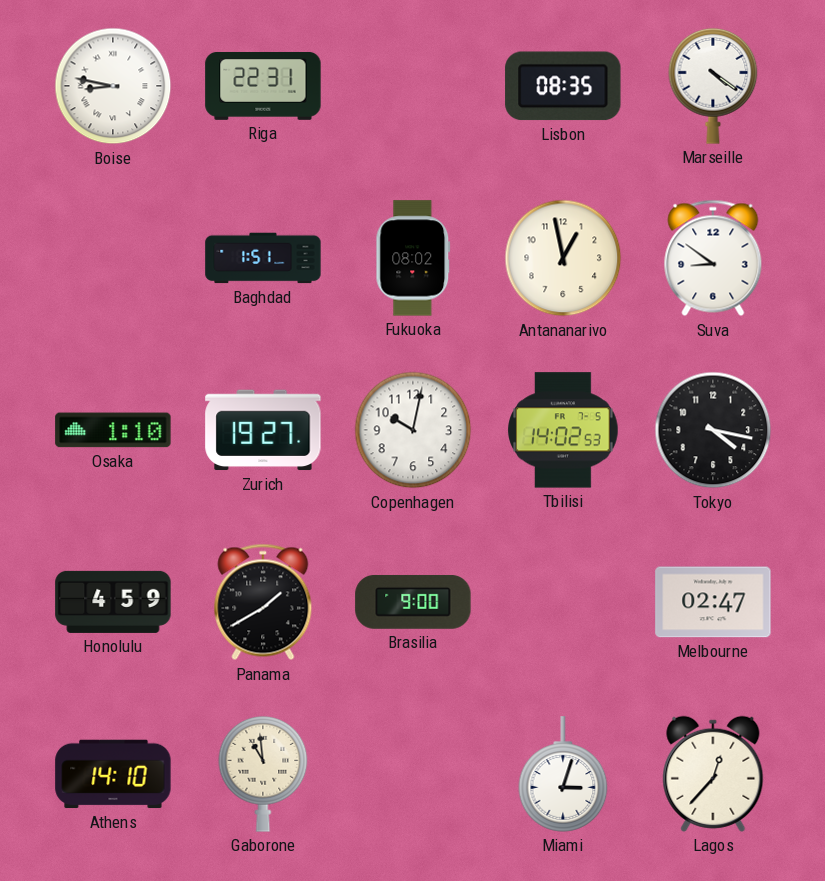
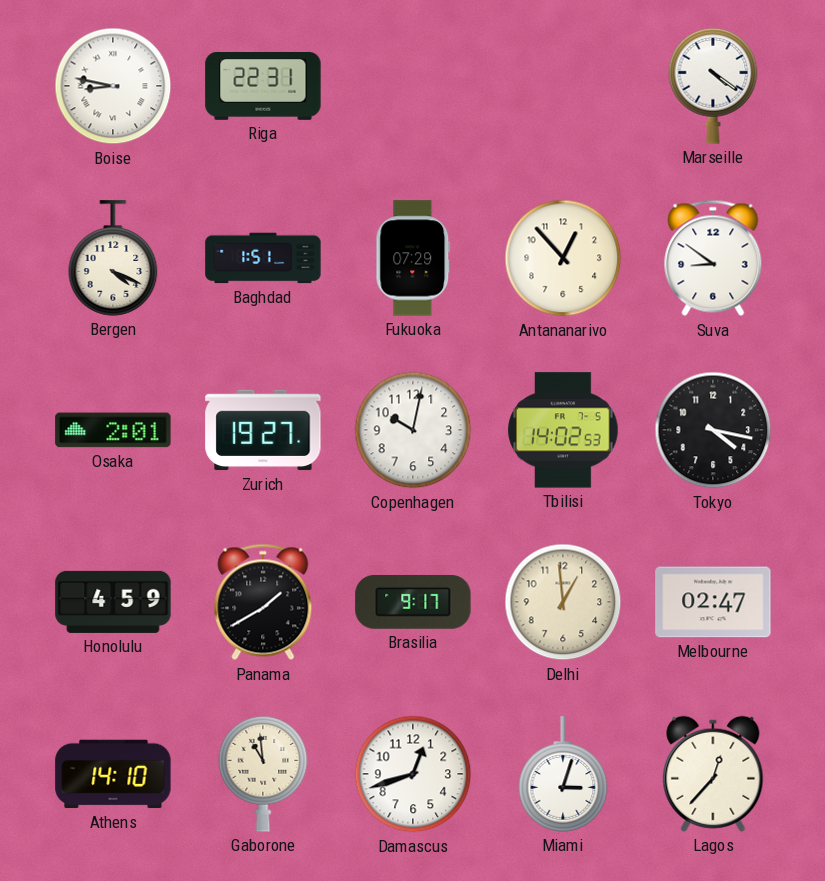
Lisbon: 08:35 -> none (563, 86)
Bergen: none -> 4:19 (113, 258)
Fukuoka: 08:02 -> 07:29 (413, 258)
Antananarivo: 12:58 -> 12:53 (563, 258)
Osaka: 1:10 -> 2:01 (113, 430)
Brasilia: 9:00 -> 9:17 (413, 602)
Delhi: none -> 12:59 (563, 602)
Damascus: none -> 12:42 (413, 774)
